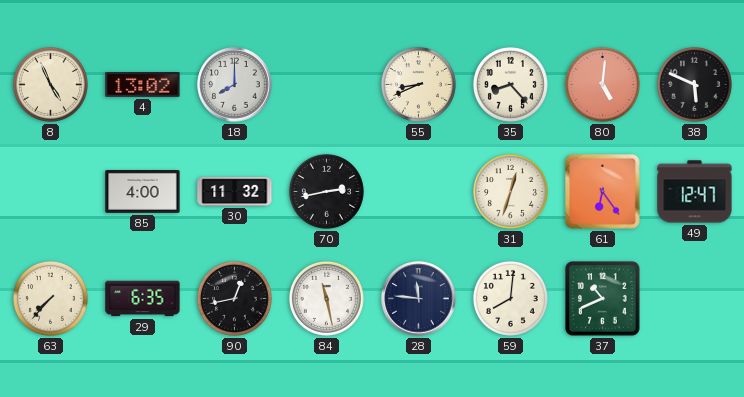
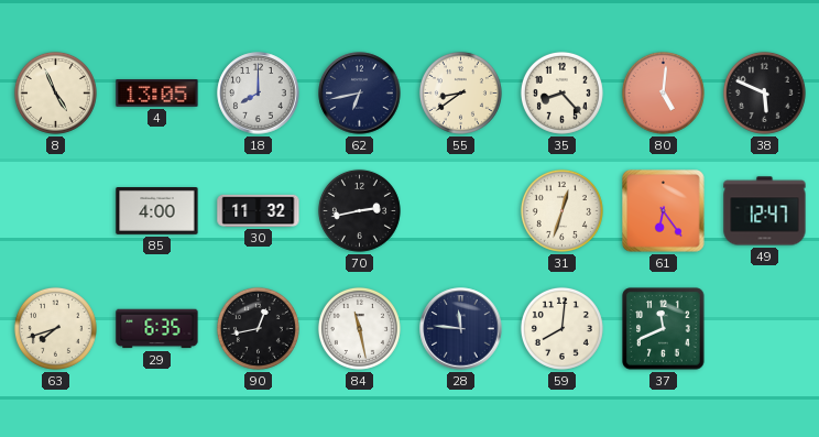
4: 13:02 -> 13:05 (157, 94)
62: none -> 6:43 (360, 94)
55: 8:41 -> 8:39 (460, 92)
63: 7:37 -> 7:42 (55, 328)
37: 10:41 -> 11:41 (664, 329)
